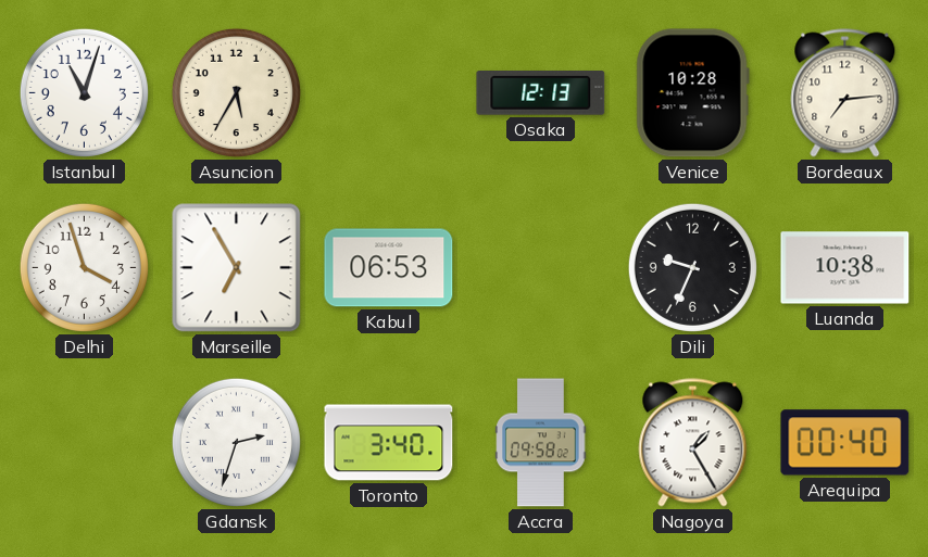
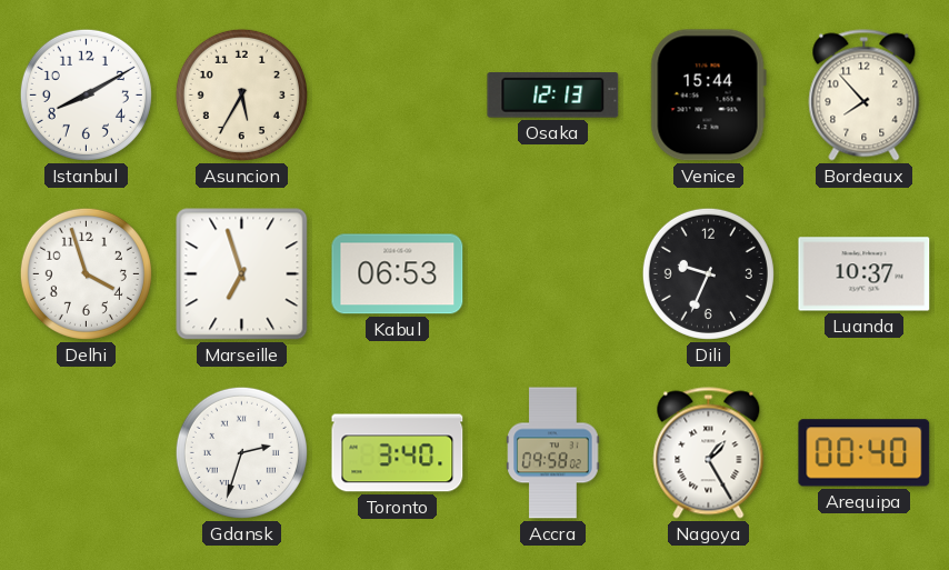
Istanbul: 11:03 -> 8:10 (86, 94)
Venice: 10:28 -> 15:44 (708, 96)
Bordeaux: 7:14 -> 7:53 (865, 96)
Marseille: 6:55 -> 6:57 (242, 274)
Luanda: 10:38 -> 10:37 (865, 274)
